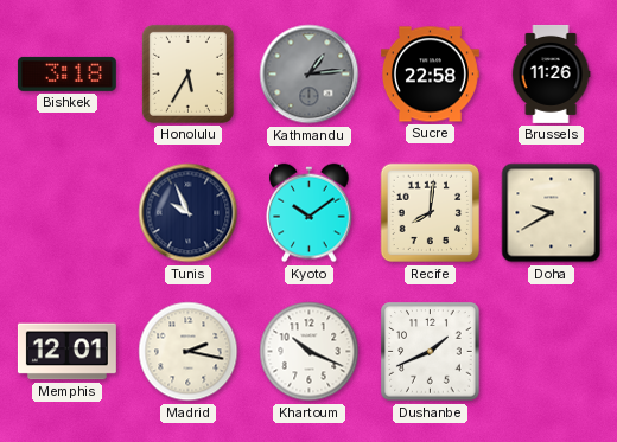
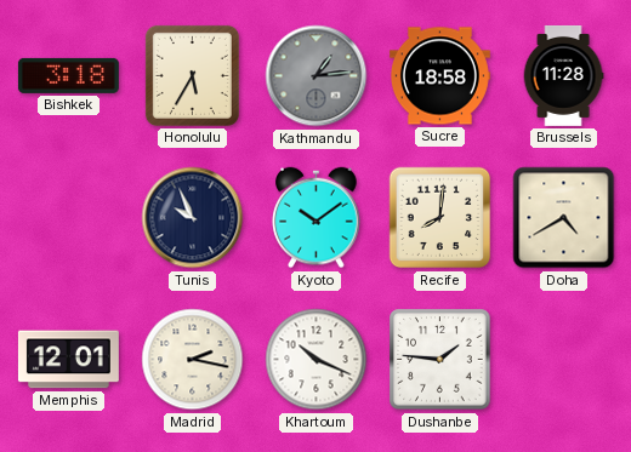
Sucre: 22:58 -> 18:58 (439, 76)
Brussels: 11:26 -> 11:28 (563, 75)
Doha: 9:40 -> 4:40 (564, 218)
Dushanbe: 1:41 -> 1:46 (440, 360)
